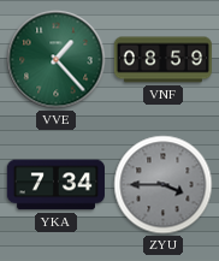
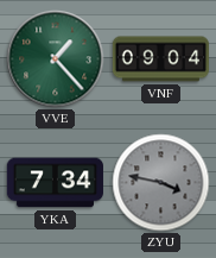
VNF: 08:59 -> 09:04 (160, 59)
ZYU: 3:45 -> 3:47 (161, 183)
